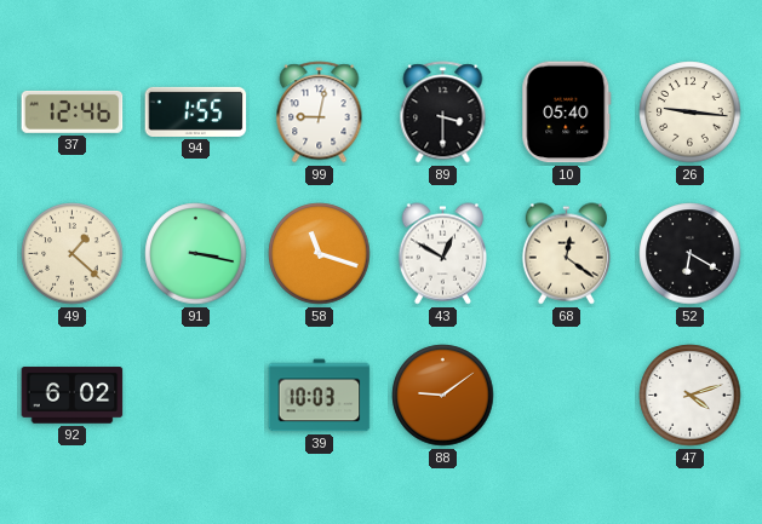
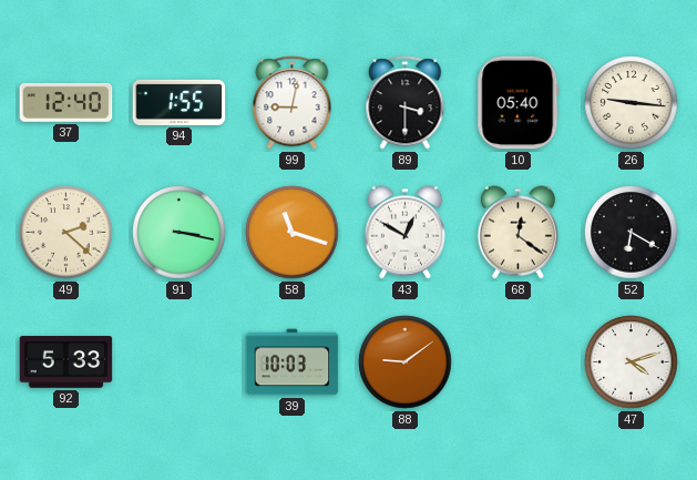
37: 12:46 -> 12:40 (66, 102)
49: 1:22 -> 2:22 (66, 233)
92: 6:02 -> 5:33 (66, 362)
